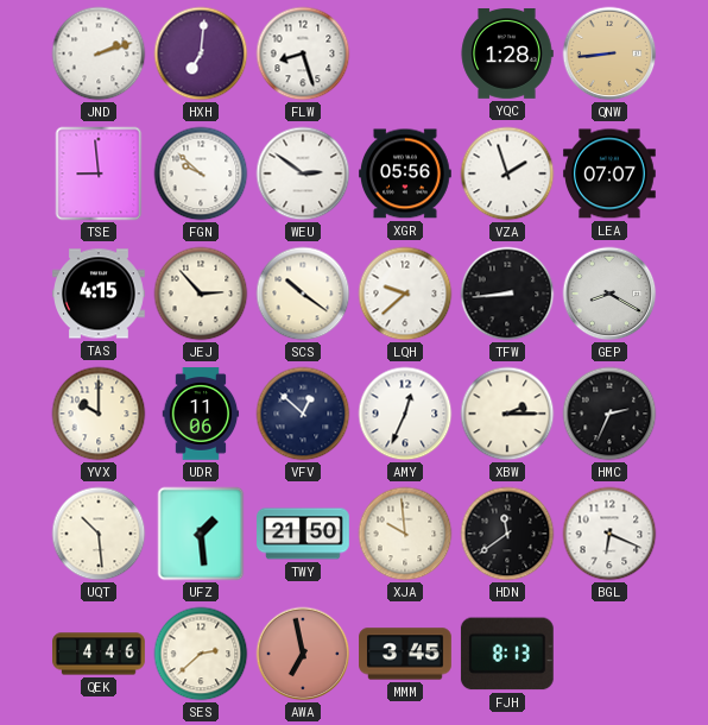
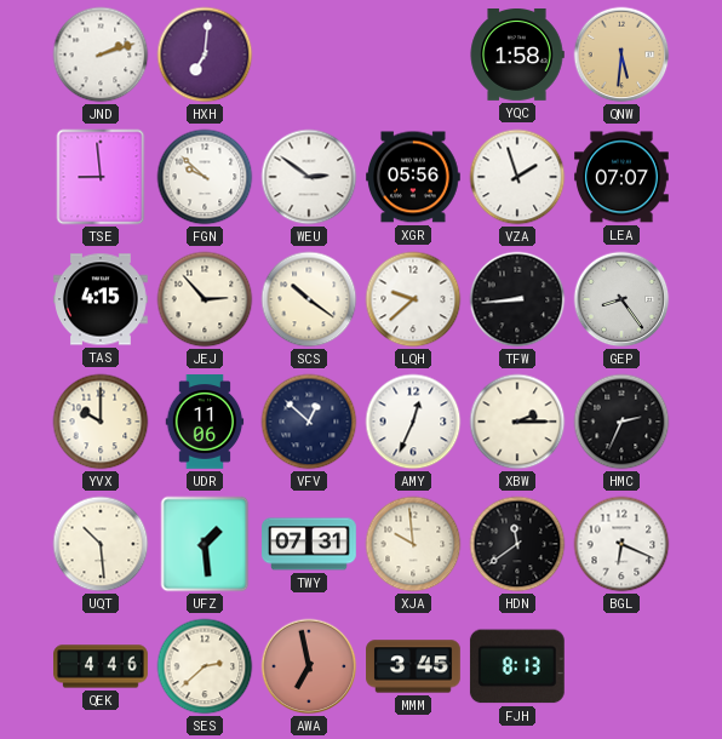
FLW: 8:27 -> none (303, 53)
YQC: 1:28 -> 1:58 (517, 56)
QNW: 8:44 -> 5:31 (621, 55)
GEP: 8:20 -> 8:24 (621, 299)
TWY: 21:50 -> 07:31 (309, 544)
